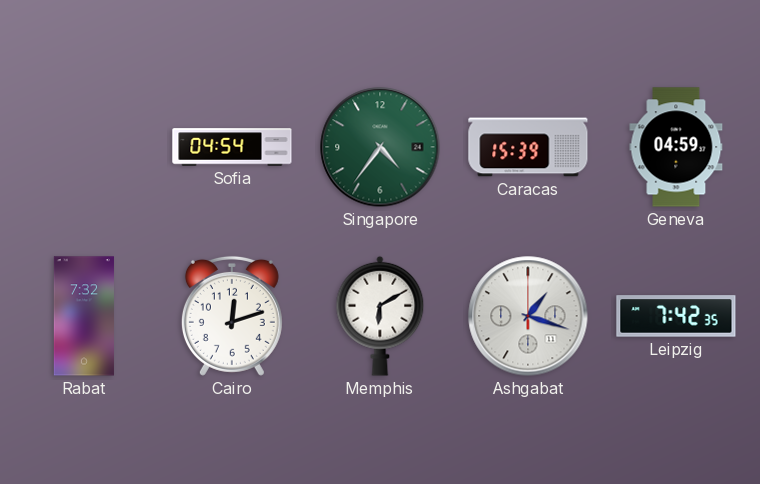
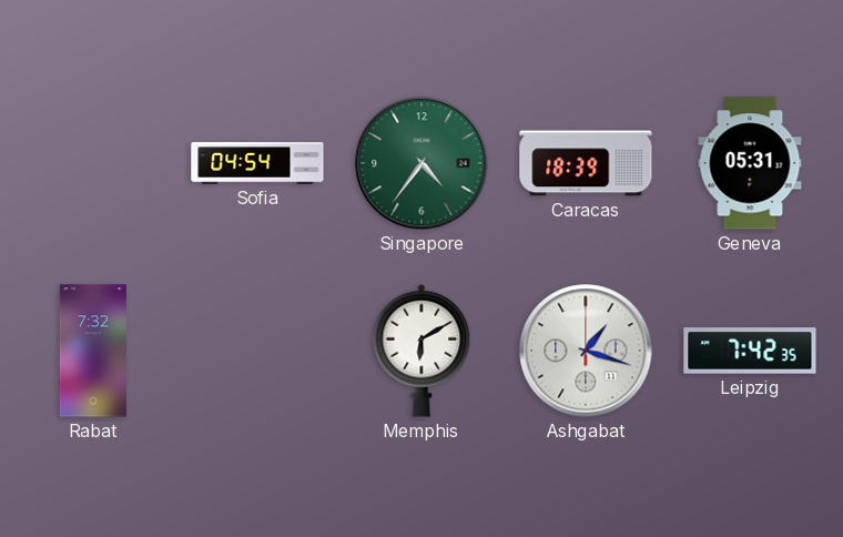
Caracas: 15:39 -> 18:39 (586, 163)
Geneva: 04:59 -> 05:31 (750, 163)
Cairo: 12:12 -> none (232, 316)
